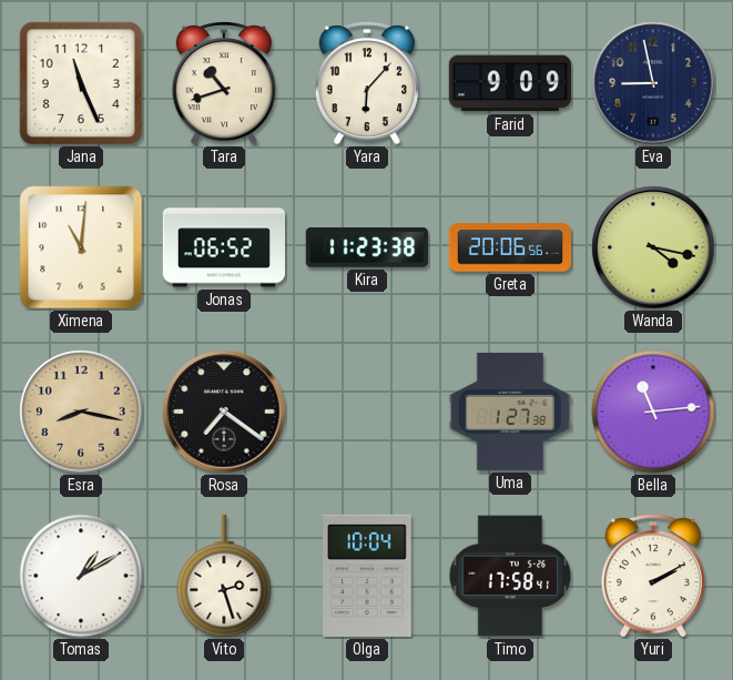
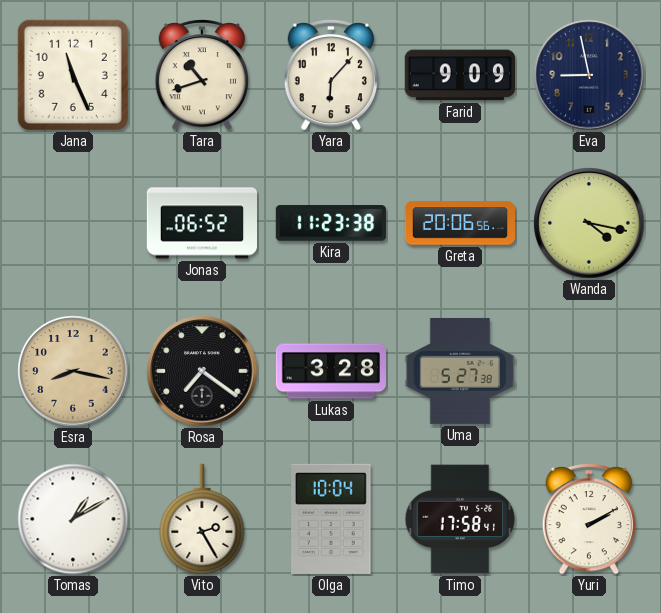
Ximena: 11:01 -> none (81, 247)
Lukas: none -> 3:28 (330, 371)
Uma: 1:27 -> 5:27 (459, 371)
Bella: 11:14 -> none (653, 412)
Vito: 2:27 -> 2:25 (202, 519)
